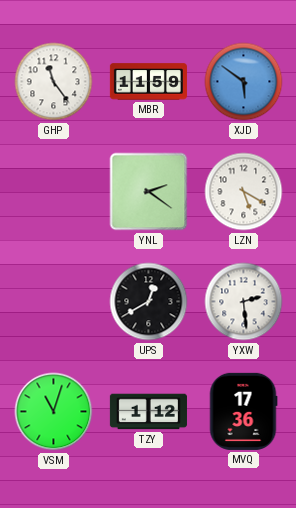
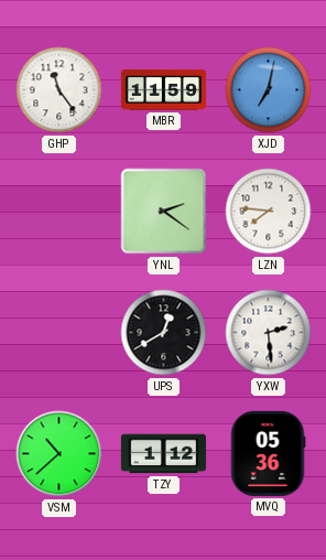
XJD: 5:51 -> 7:02 (269, 90)
LZN: 5:20 -> 7:46 (269, 212)
VSM: 11:03 -> 10:38 (59, 454)
MVQ: 17:36 -> 05:36 (268, 453)
